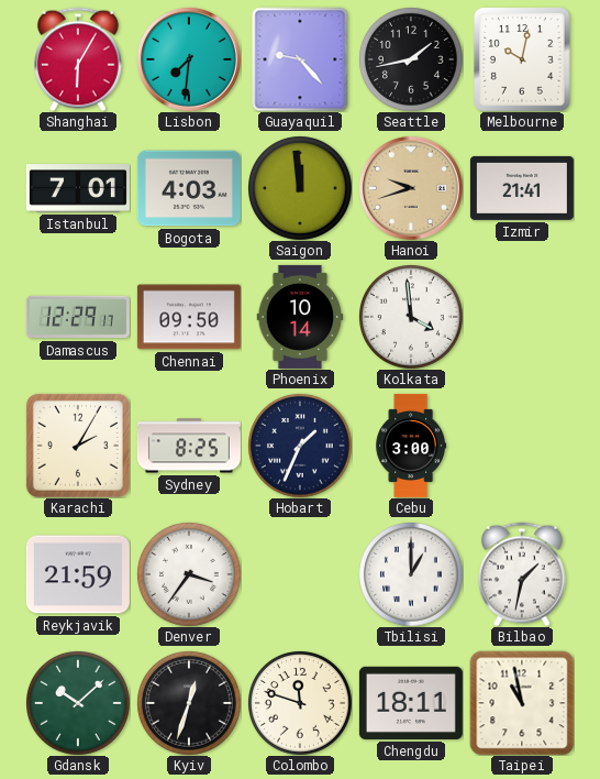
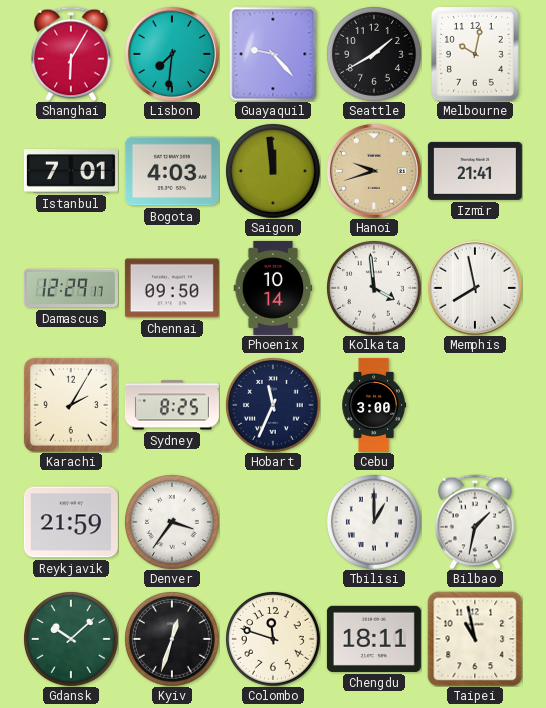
Seattle: 1:43 -> 1:40 (374, 54)
Memphis: none -> 7:58 (475, 288)
Hobart: 1:34 -> 11:34 (273, 405)
